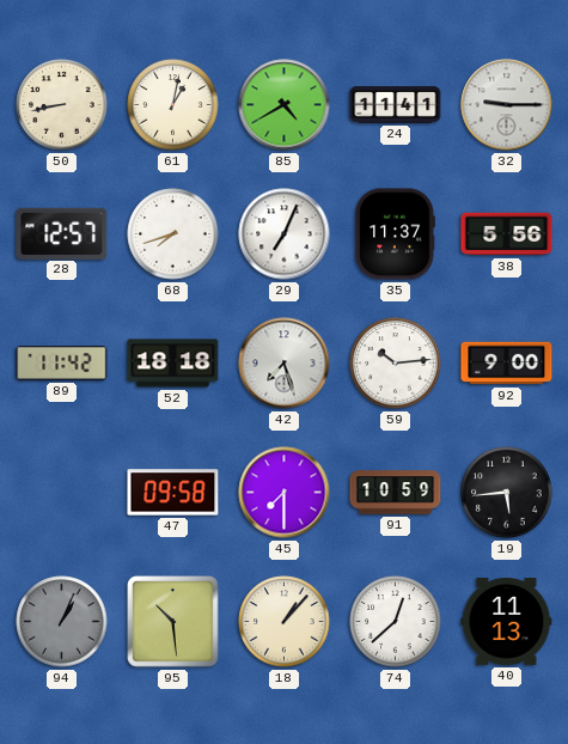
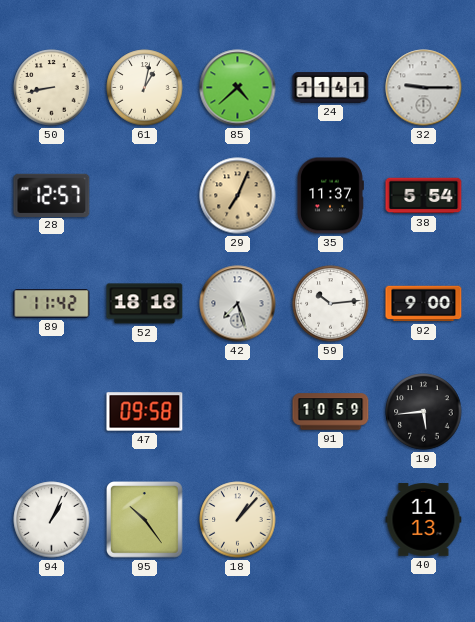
85: 4:40 -> 4:38 (238, 88)
68: 7:42 -> none (173, 234)
29 dial: white -> champagne (238, 196)
38: 5:56 -> 5:54 (424, 196)
45: 7:30 -> none (285, 493)
94 dial: grey -> white (52, 520)
95: 10:29 -> 10:24 (145, 520)
74: 12:38 -> none (396, 622)
